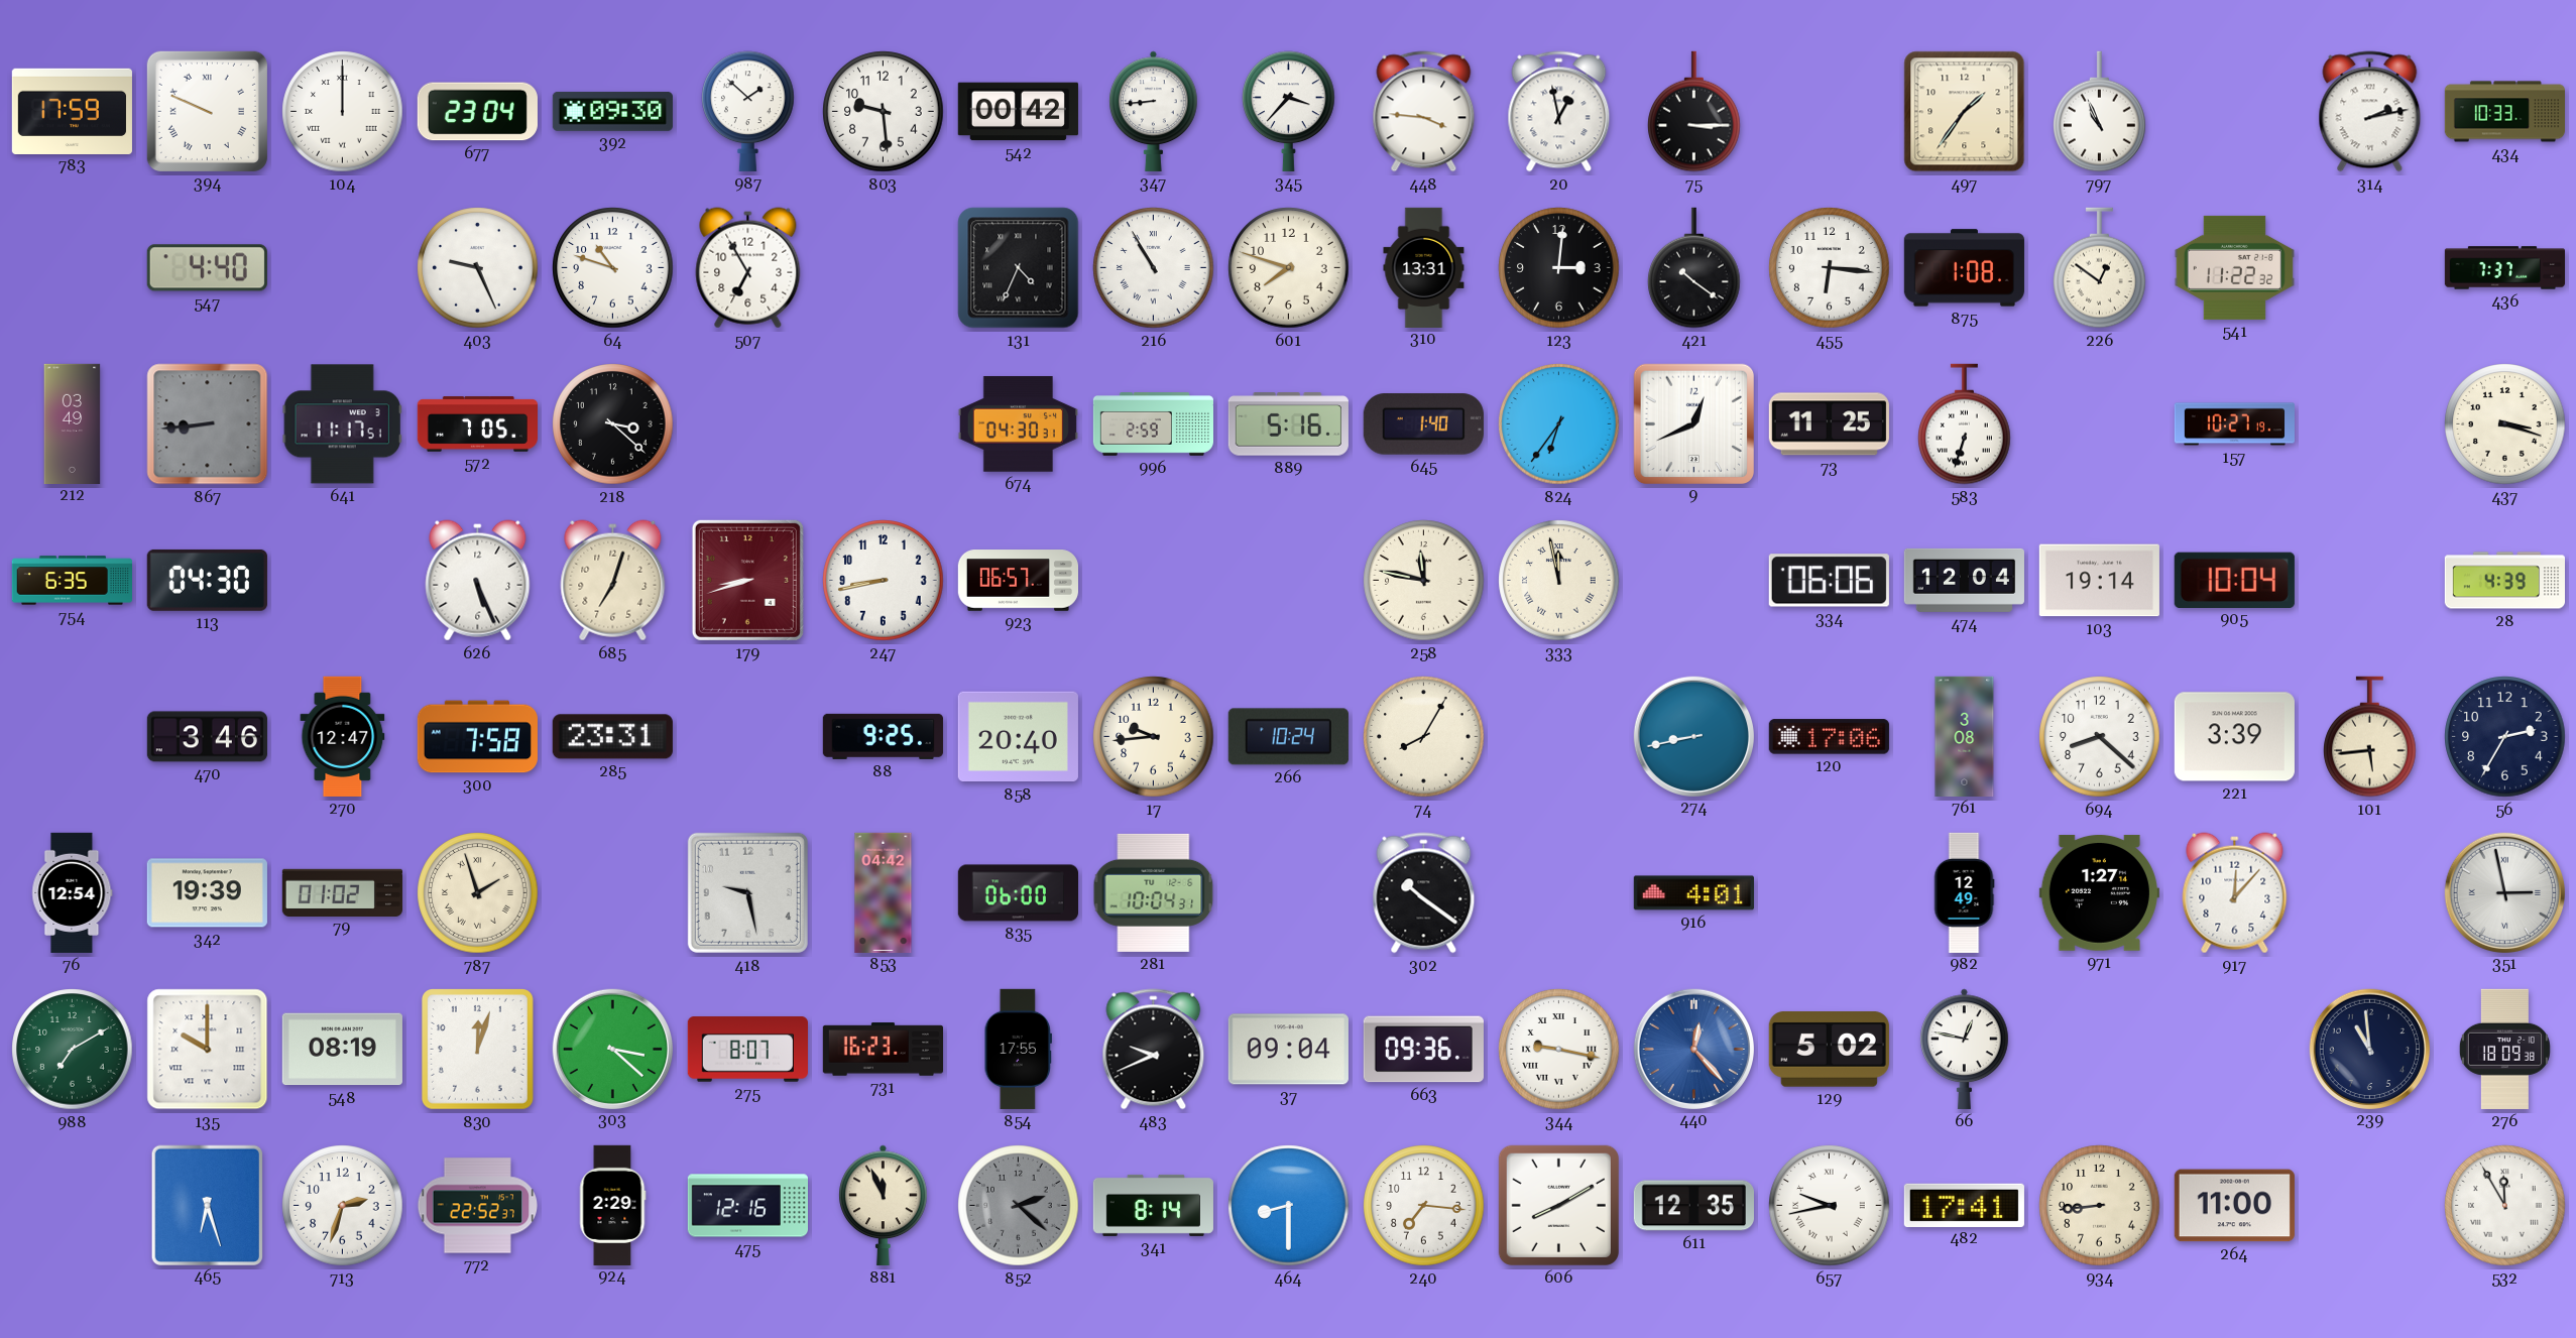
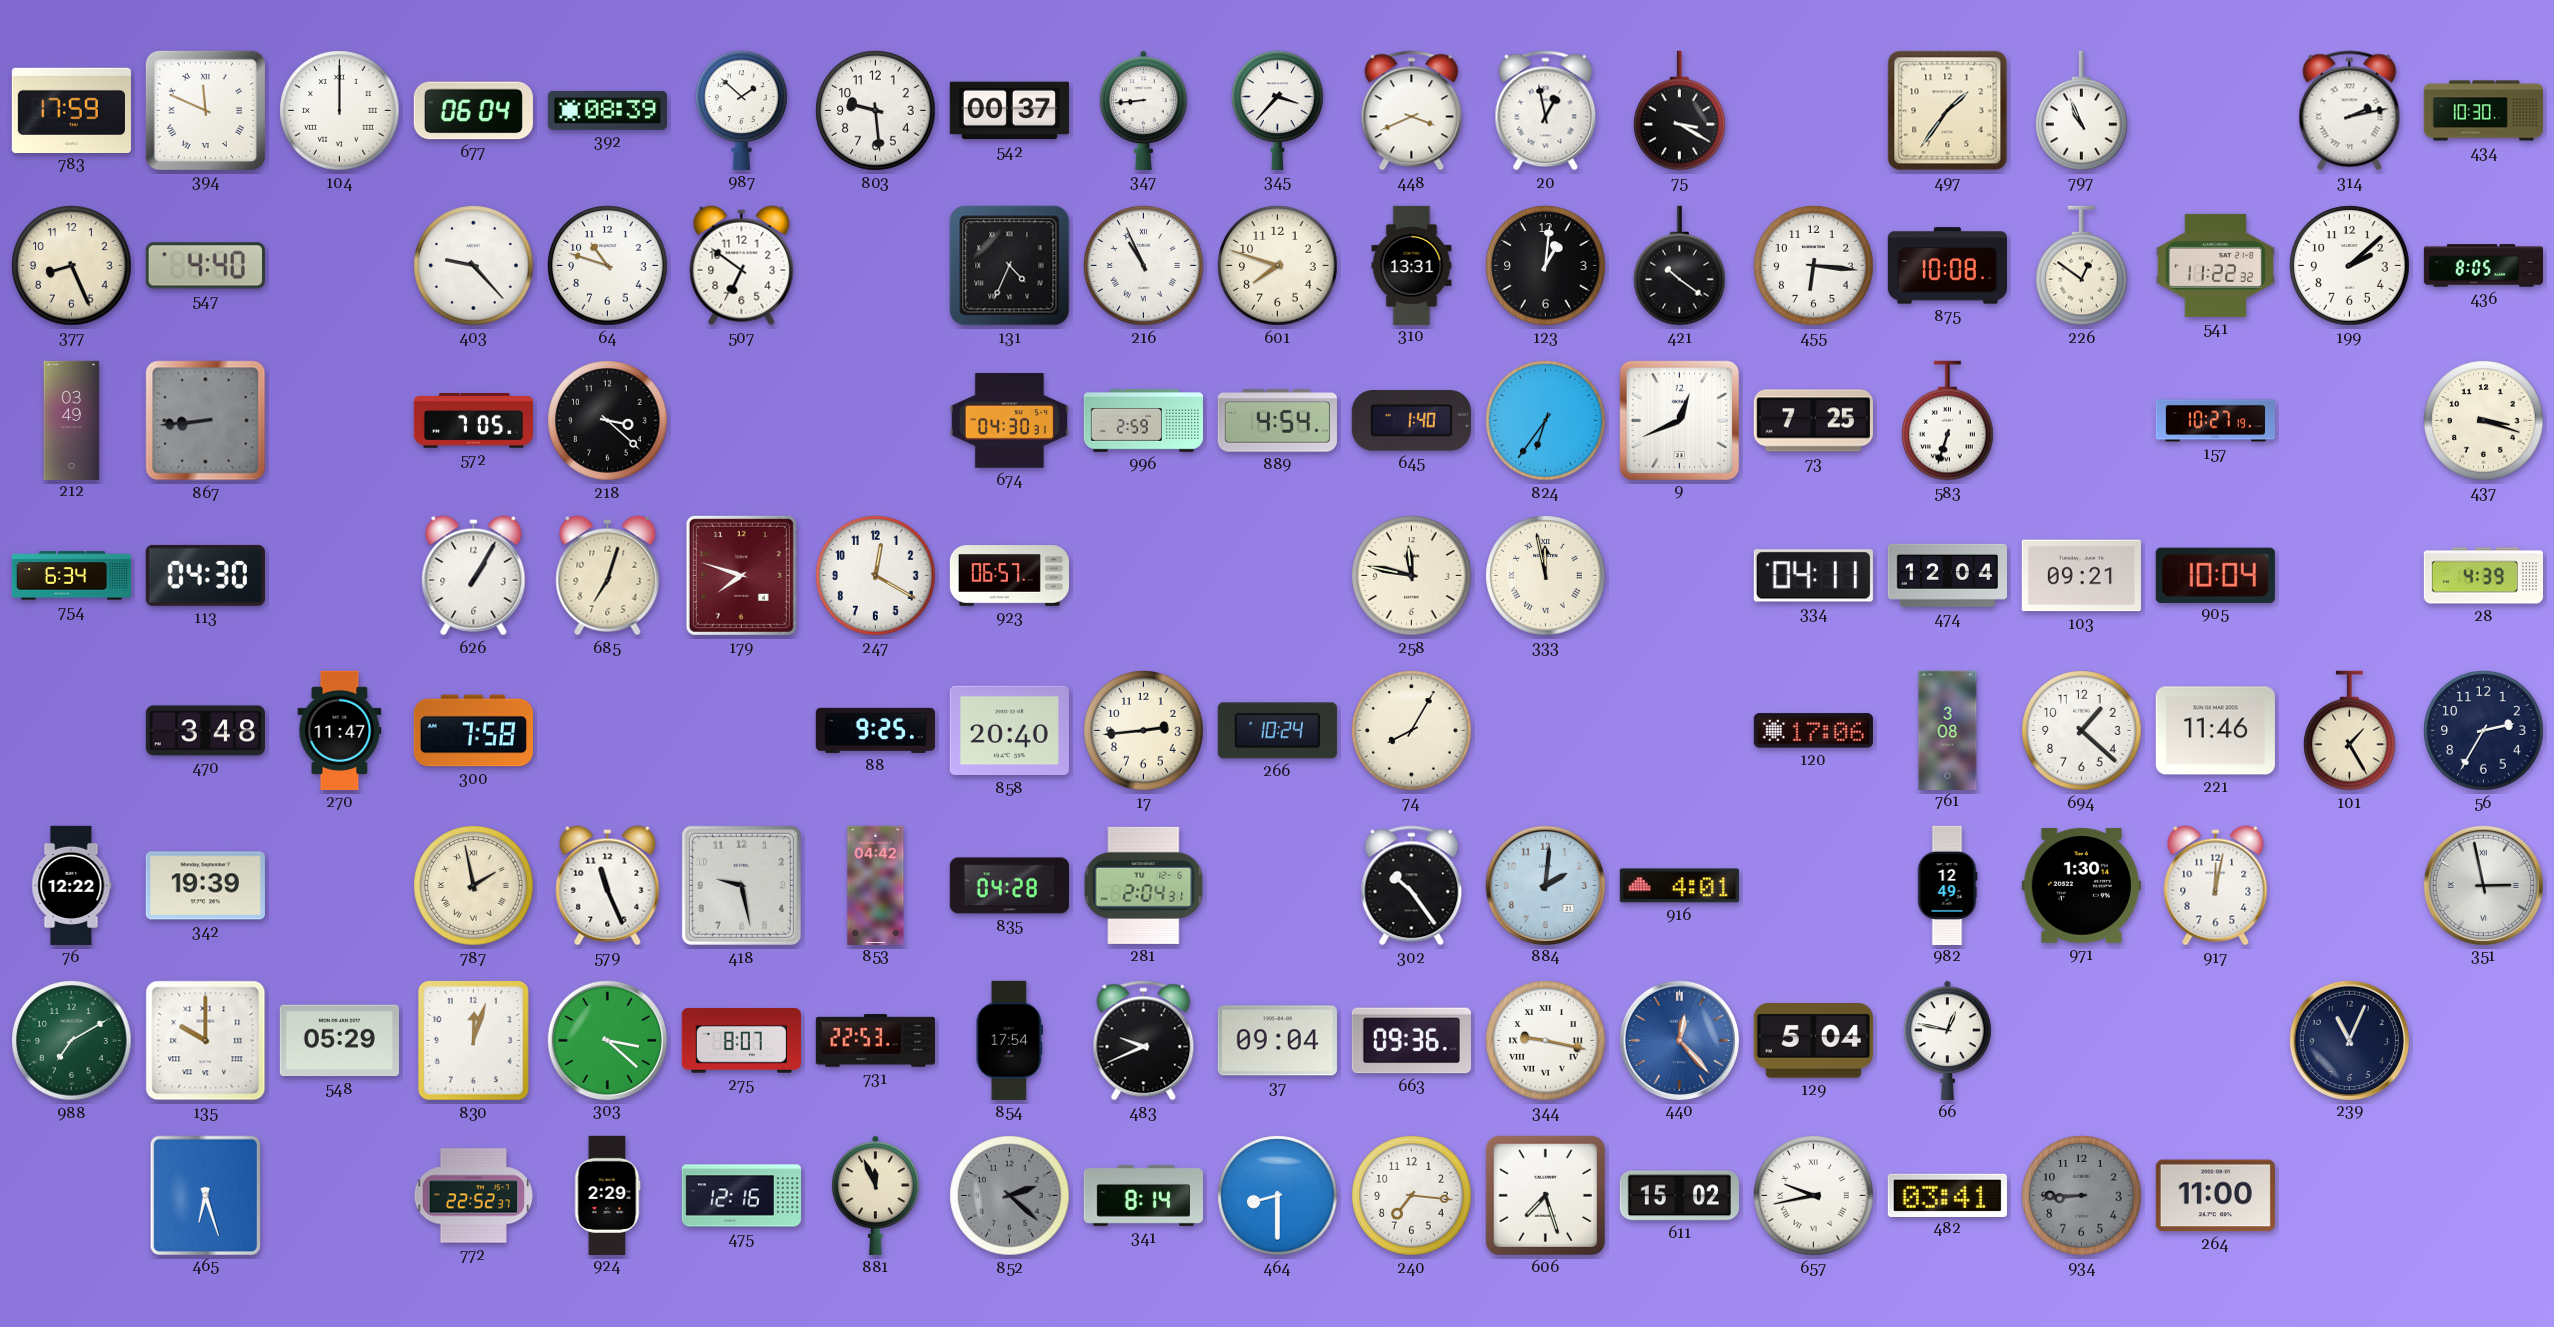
394: 9:49 -> 11:49 (205, 110)
677: 23:04 -> 06:04 (473, 111)
392: 09:30 -> 08:39 (607, 110)
542: 00:42 -> 00:37 (1009, 111)
448: 3:46 -> 3:41 (1412, 111)
75: 3:15 -> 3:20 (1680, 111)
434: 10:33 -> 10:30 (2483, 111)
377: none -> 8:26 (72, 266)
403: 9:26 -> 9:23 (474, 266)
507: 6:55 -> 6:51 (742, 266)
216: 10:55 -> 10:56 (1144, 266)
123: 3:01 -> 1:01 (1546, 266)
875: 1:08 -> 10:08 (1947, 266)
199: none -> 2:08 (2350, 266)
436: 7:37 -> 8:05 (2483, 266)
641: 11:17 -> none (342, 424)
889: 5:16 -> 4:54 (1277, 421)
73: 11:25 -> 7:25 (1813, 421)
754: 6:35 -> 6:34 (71, 576)
626: 5:26 -> 1:05 (474, 576)
179: 8:42 -> 7:48 (741, 575)
247: 8:43 -> 12:20 (876, 576)
334: 06:06 -> 04:11 (1813, 576)
103: 19:14 -> 09:21 (2081, 576)
470: 3:46 -> 3:48 (205, 731)
270: 12:47 -> 11:47 (340, 730)
285: 23:31 -> none (612, 737)
17: 9:44 -> 2:44 (1144, 731)
274: 8:43 -> none (1693, 736)
694: 8:22 -> 1:22 (2082, 731)
221: 3:39 -> 11:46 (2215, 731)
101: 5:44 -> 1:25 (2350, 731)
76: 12:54 -> 12:22 (72, 885)
79: 01:02 -> none (342, 892)
787: 1:57 -> 1:58 (474, 886)
579: none -> 11:26 (608, 886)
835: 06:00 -> 04:28 (1009, 886)
281: 10:04 -> 2:04 (1144, 885)
302: 10:21 -> 10:24 (1412, 886)
884: none -> 2:01 (1545, 885)
971: 1:27 -> 1:30 (2081, 885)
917: 12:07 -> 12:02 (2216, 886)
548: 08:19 -> 05:29 (339, 1041)
731: 16:23 -> 22:53 (875, 1041)
854: 17:55 -> 17:54 (1009, 1040)
129: 5:02 -> 5:04 (1813, 1041)
239: 10:59 -> 11:04 (2349, 1040)
276: 18:09 -> none (2504, 1049)
713: 2:33 -> none (343, 1206)
606: 8:10 -> 7:27 (1545, 1195)
611: 12:35 -> 15:02 (1679, 1196)
482: 17:41 -> 03:41 (1947, 1195)
934: 8:44 -> 8:45 (2082, 1196)
934 dial: cream -> grey (2082, 1196)
532: 11:55 -> none (2505, 1206)
